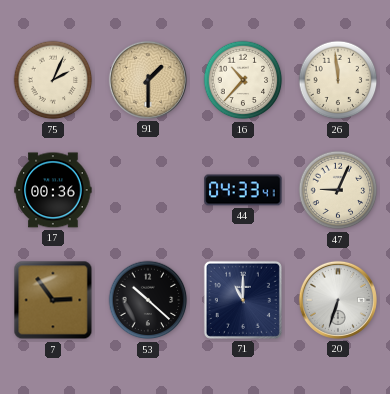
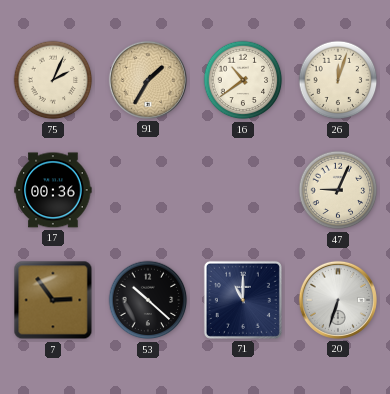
91: 1:30 -> 1:35 (148, 80)
16: 10:37 -> 10:39 (243, 80)
26: 11:59 -> 12:03 (338, 80)
44: 04:33 -> none (243, 190)
